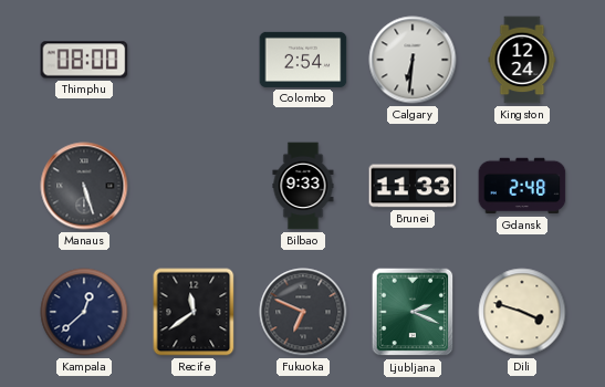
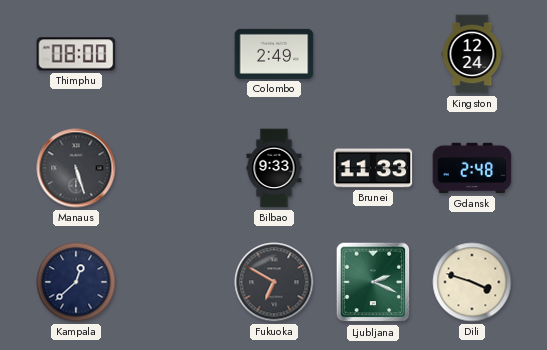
Colombo: 2:54 -> 2:49 (274, 54)
Calgary: 6:31 -> none (413, 60)
Recife: 11:39 -> none (194, 312)
Fukuoka: 6:49 -> 6:50 (274, 282)
